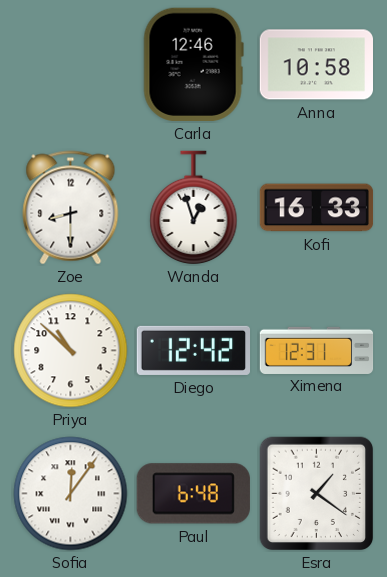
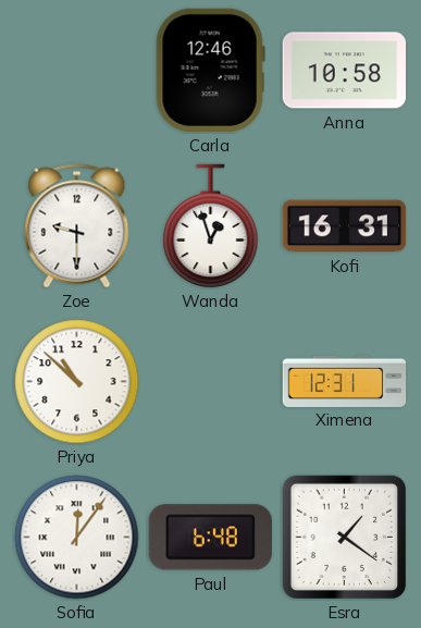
Zoe: 8:30 -> 9:30 (77, 226)
Kofi: 16:33 -> 16:31 (345, 226)
Diego: 12:42 -> none (193, 350)
